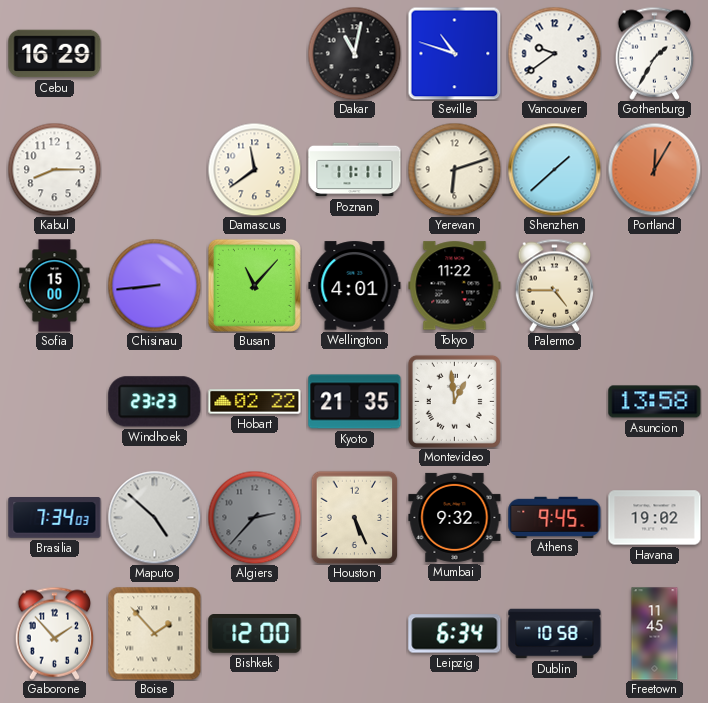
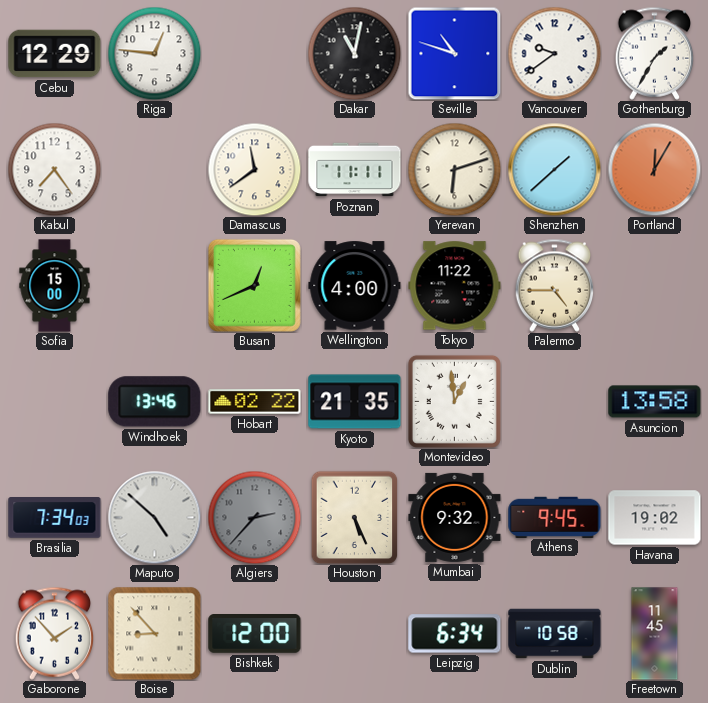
Cebu: 16:29 -> 12:29 (55, 54)
Riga: none -> 12:46 (154, 53)
Kabul: 8:15 -> 7:24 (54, 169)
Chisinau: 8:44 -> none (154, 285)
Busan: 11:07 -> 12:41 (254, 285)
Wellington: 4:01 -> 4:00 (355, 286)
Windhoek: 23:23 -> 13:46 (155, 402)
Boise: 1:53 -> 8:53 (155, 634)
